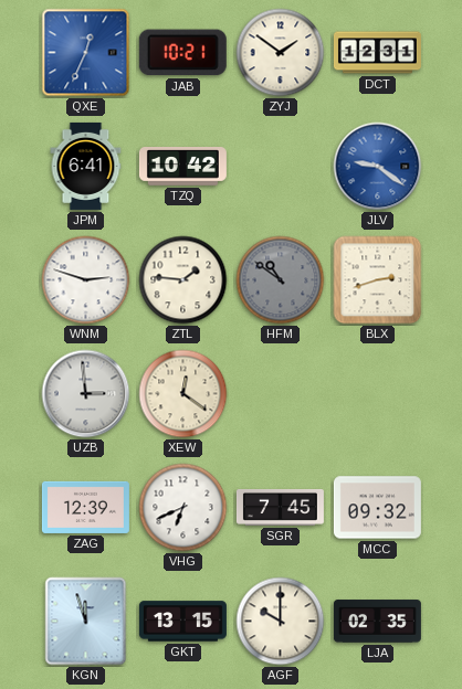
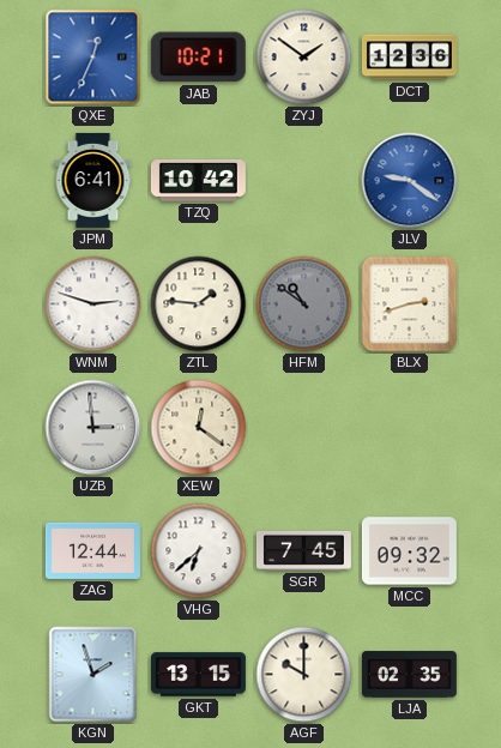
DCT: 12:31 -> 12:36 (409, 58)
ZAG: 12:39 -> 12:44 (92, 550)
VHG: 6:41 -> 6:38 (199, 551)
KGN: 11:57 -> 1:57 (93, 675)
